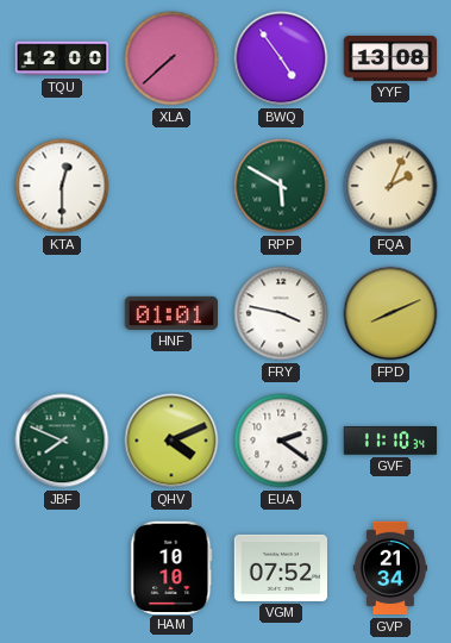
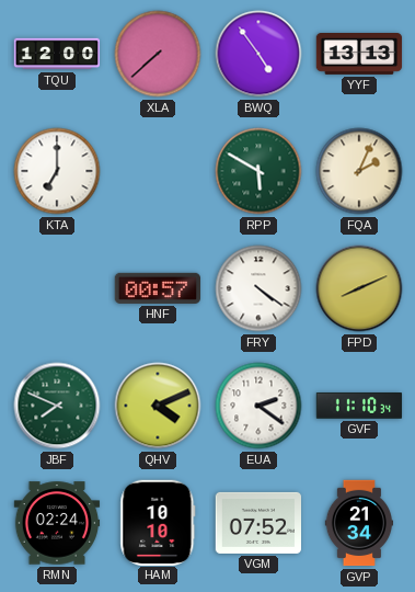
YYF: 13:08 -> 13:13 (359, 55)
KTA: 12:30 -> 7:00 (57, 171)
HNF: 01:01 -> 00:57 (157, 288)
FRY: 3:47 -> 4:21 (258, 288)
RMN: none -> 02:24 (57, 523)
